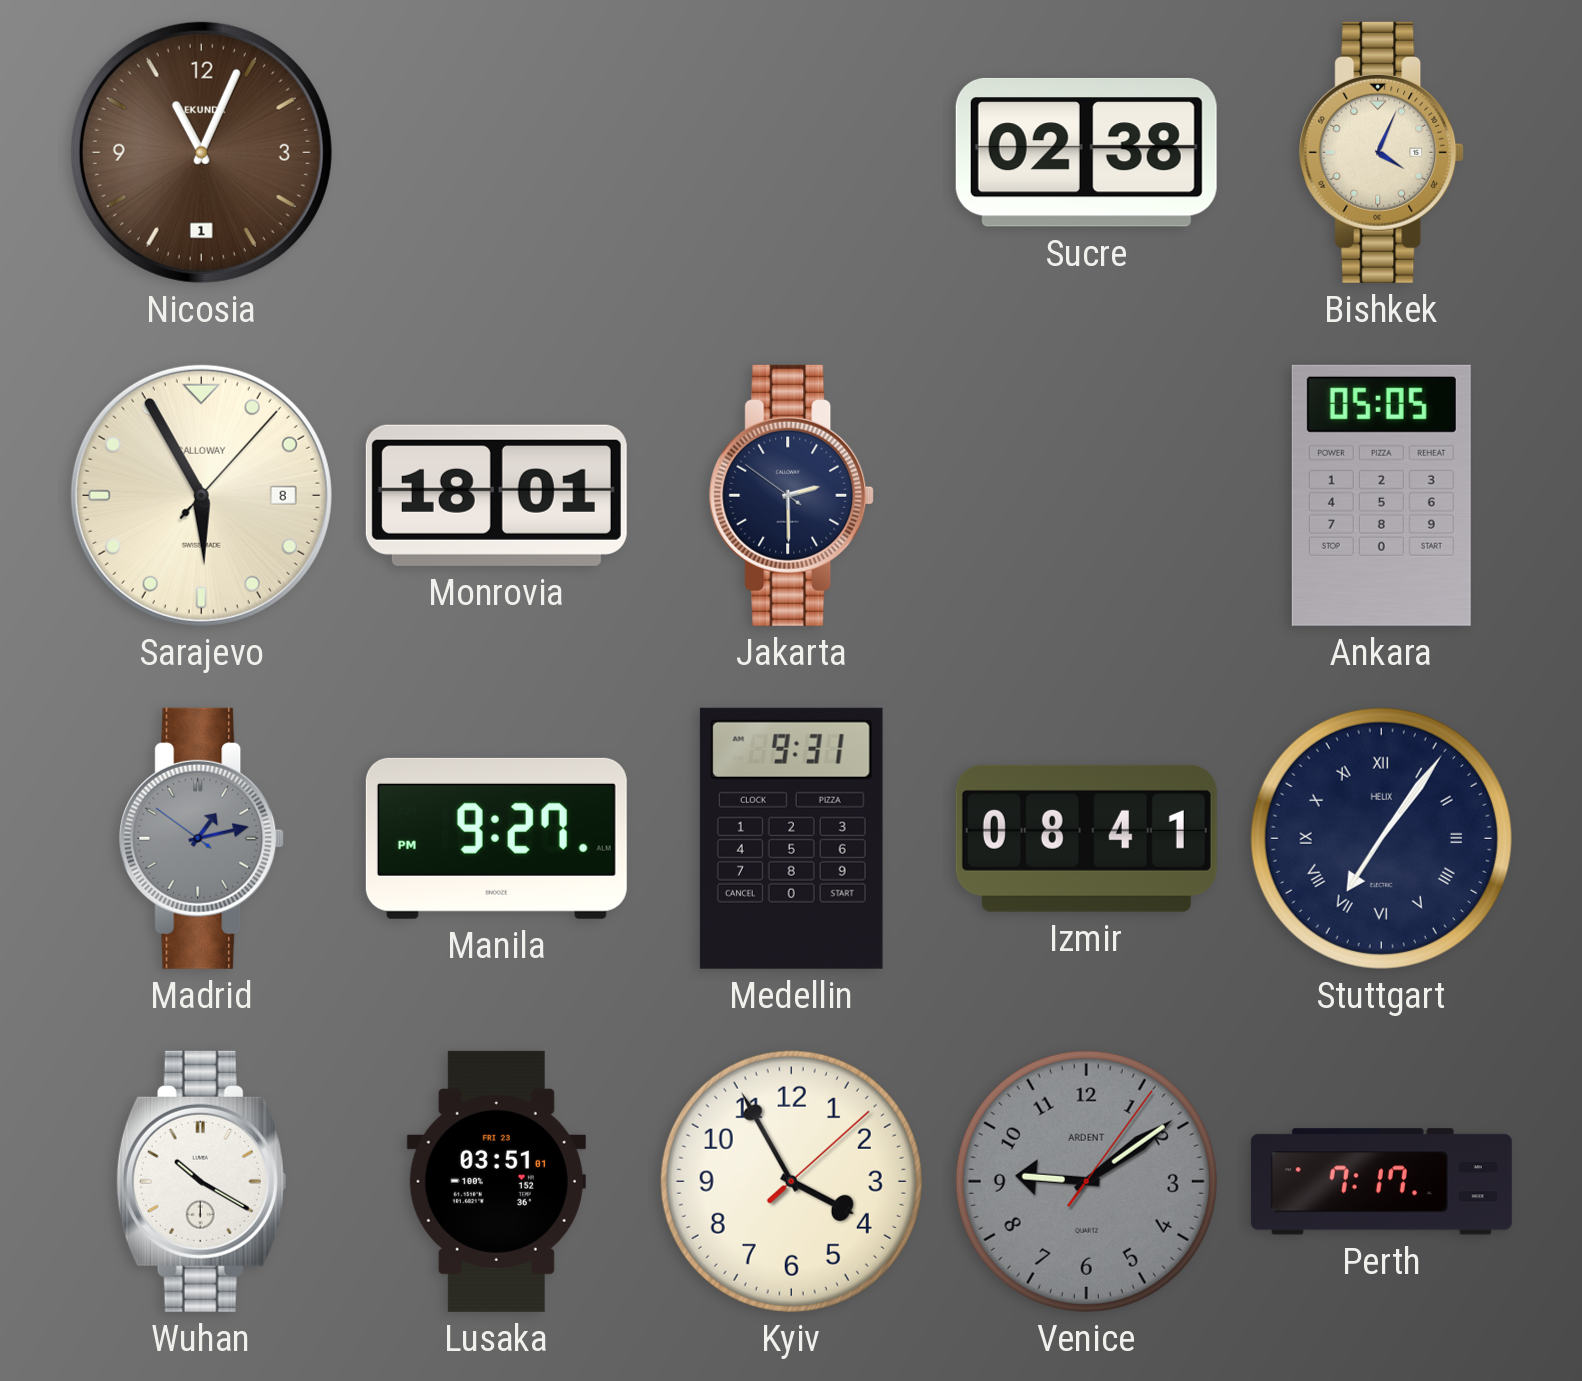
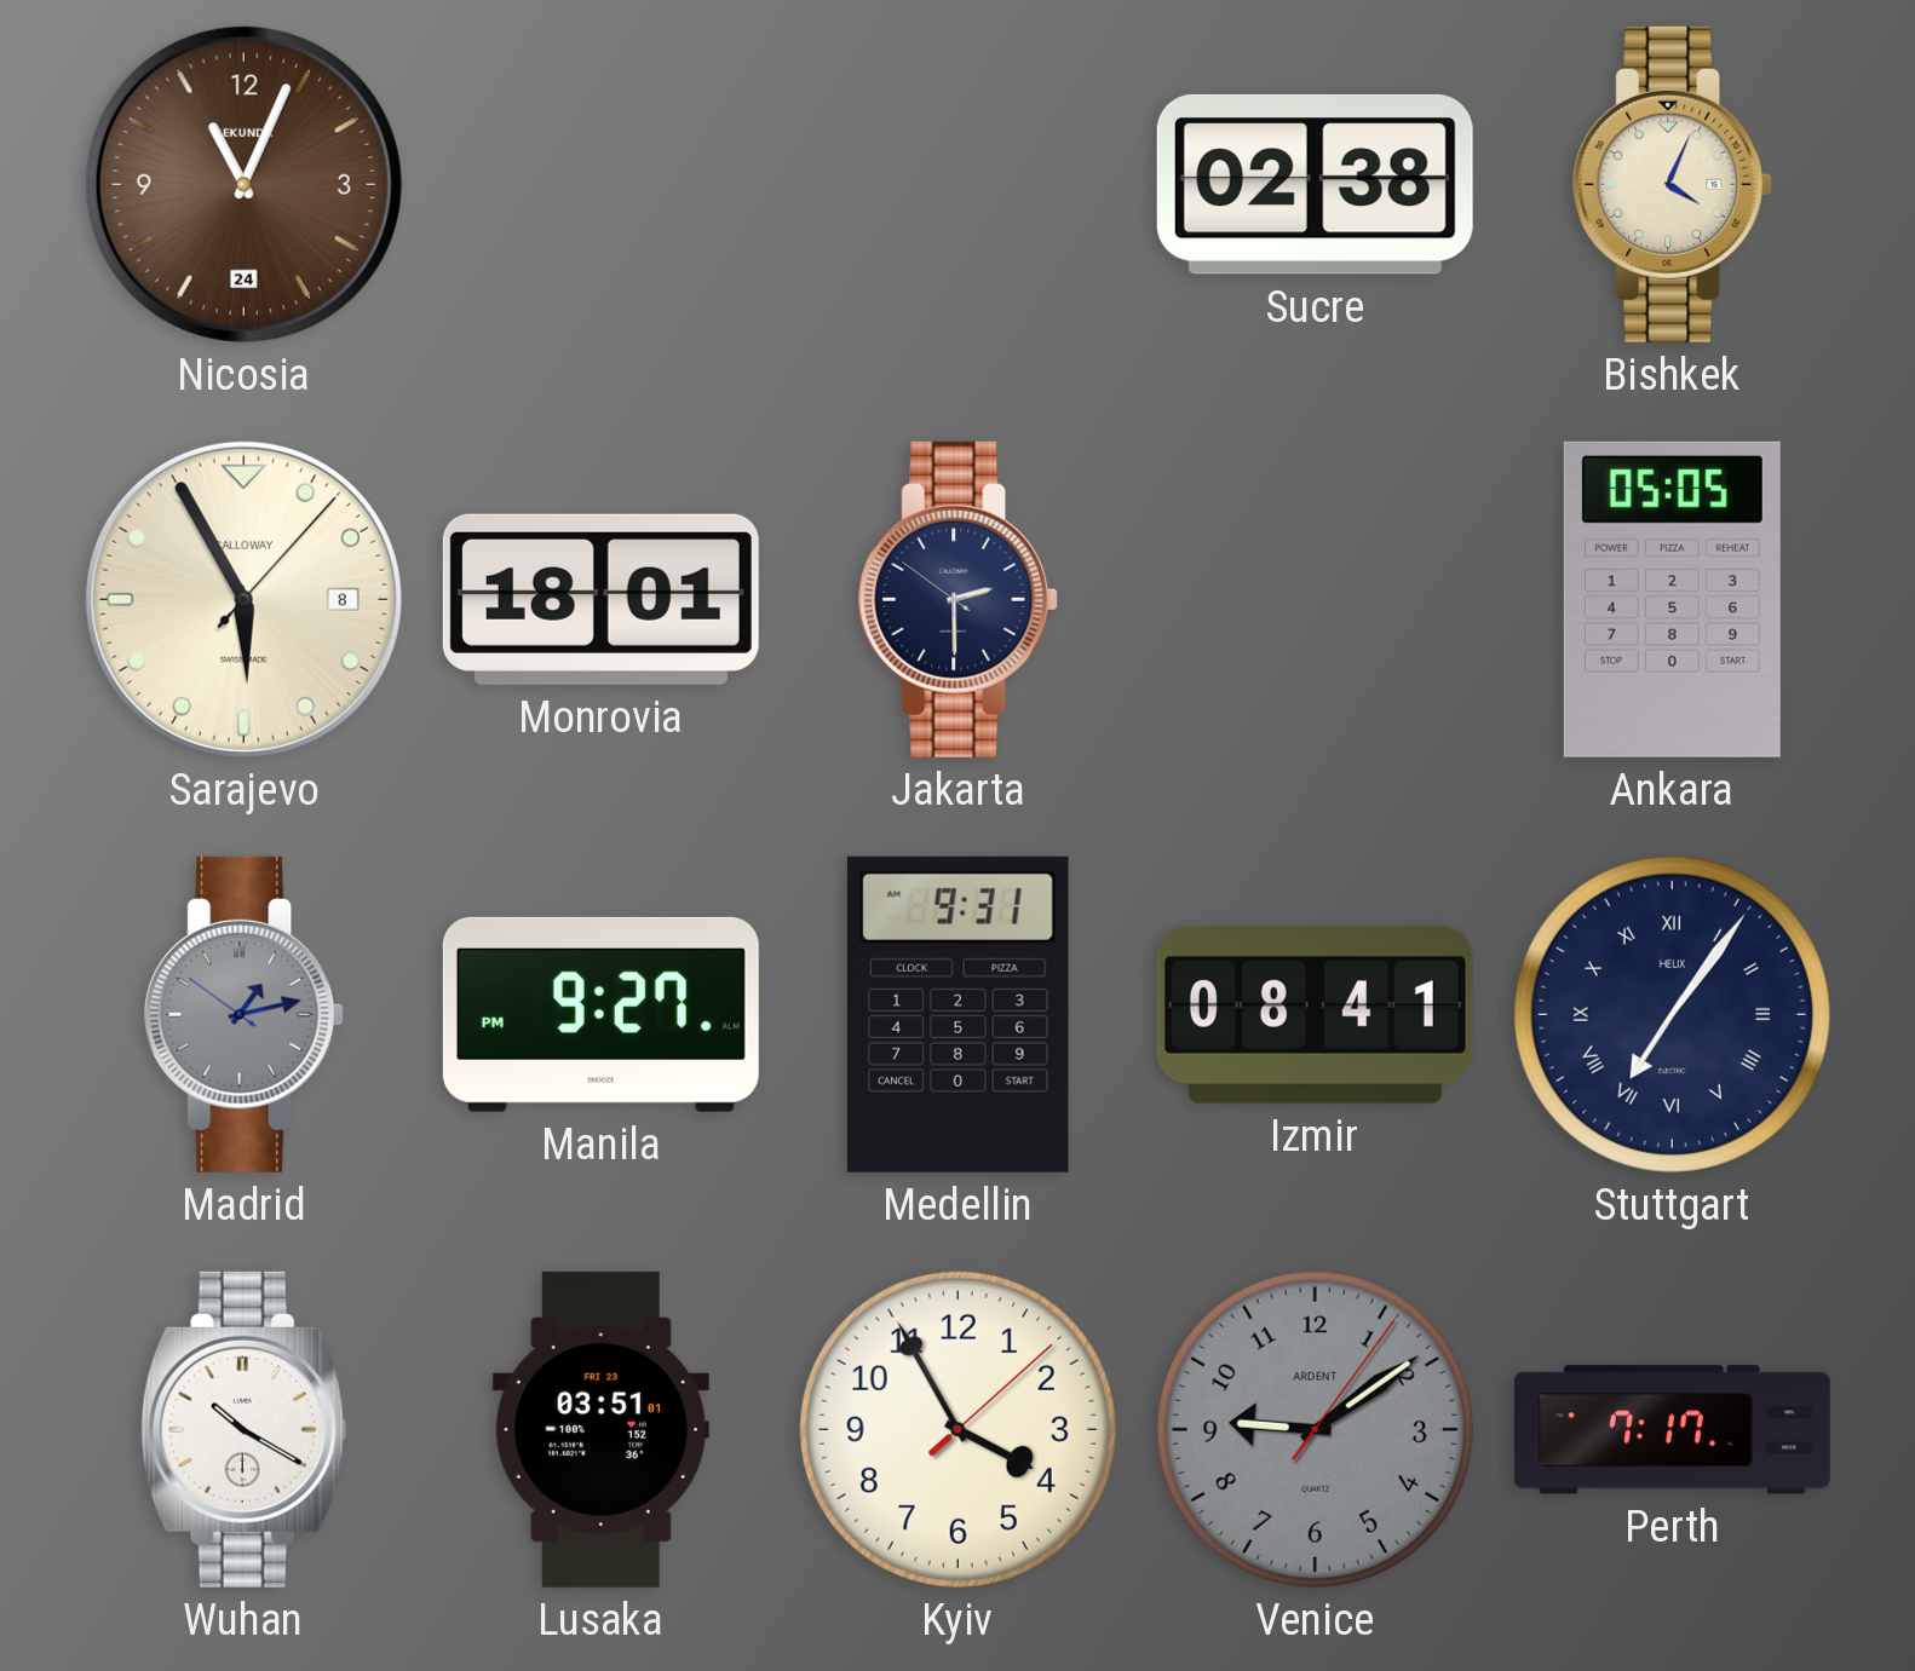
Nicosia date: 1 -> 24 (243, 184)
